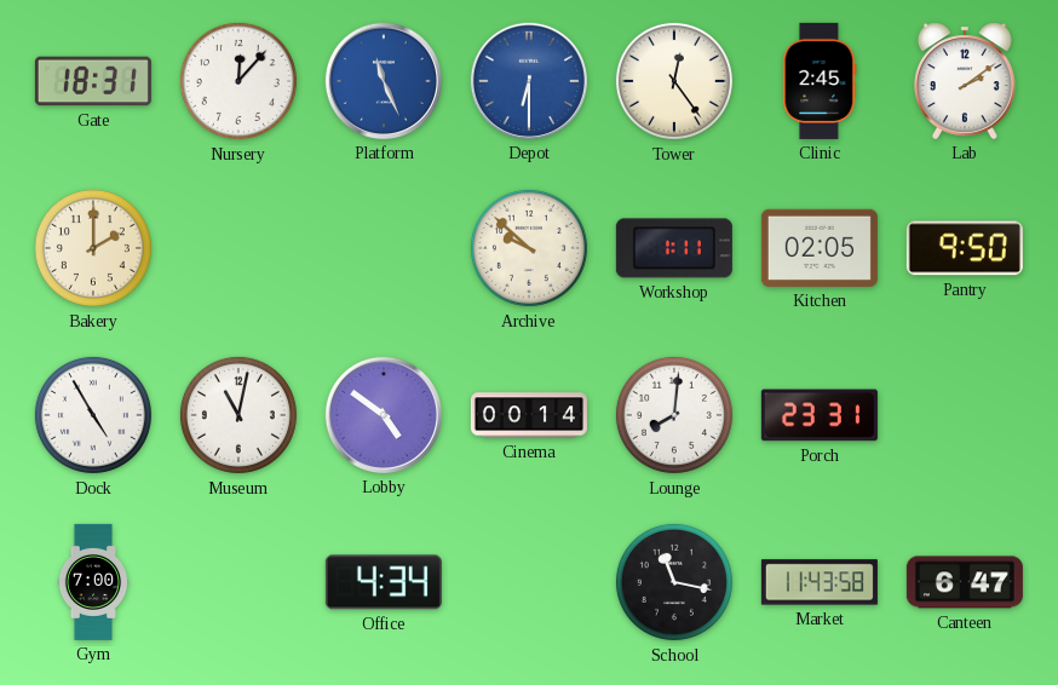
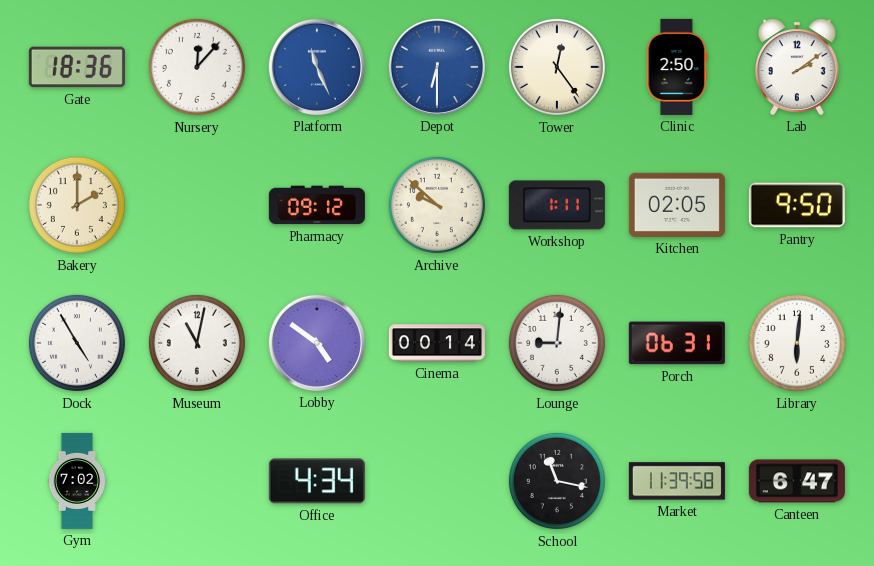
Gate: 18:31 -> 18:36 (77, 67)
Clinic: 2:45 -> 2:50 (677, 67)
Pharmacy: none -> 09:12 (317, 205)
Lounge: 8:01 -> 9:01 (557, 343)
Porch: 23:31 -> 06:31 (677, 343)
Library: none -> 6:01 (797, 343)
Gym: 7:00 -> 7:02 (77, 481)
Market: 11:43 -> 11:39 (677, 481)
